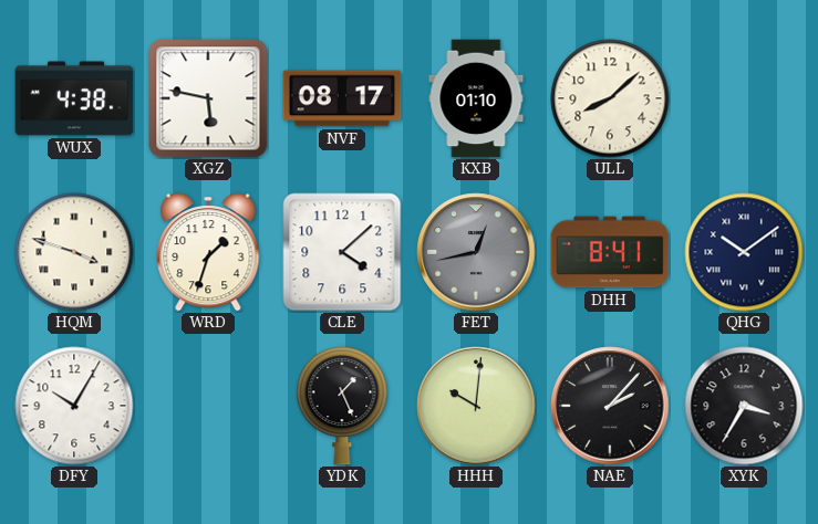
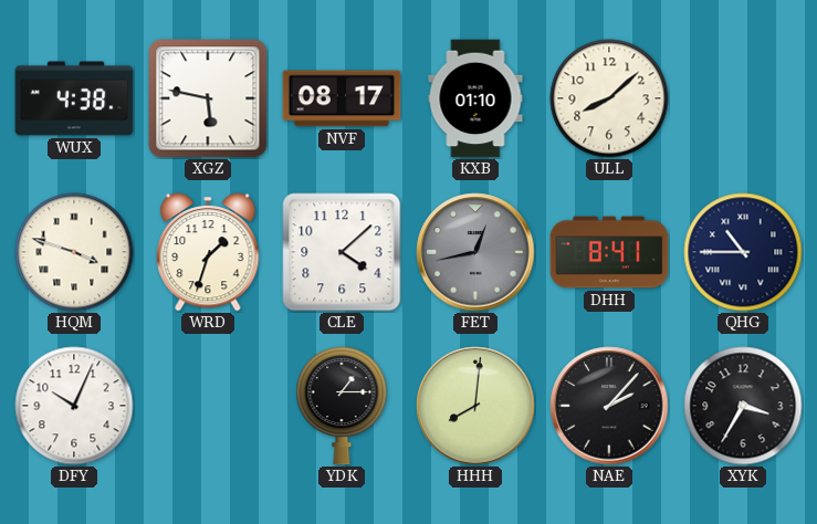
QHG: 10:09 -> 10:45 (743, 252)
DFY: 10:05 -> 10:04 (74, 406)
YDK: 1:26 -> 1:15 (342, 406)
HHH: 10:01 -> 8:01 (475, 406)
